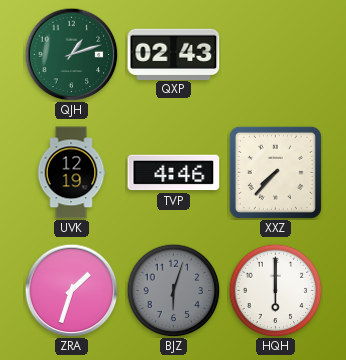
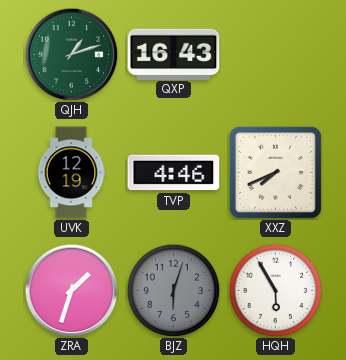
QXP: 02:43 -> 16:43 (174, 54)
XXZ: 7:37 -> 7:41 (275, 172)
HQH: 6:00 -> 5:55 (275, 290)
